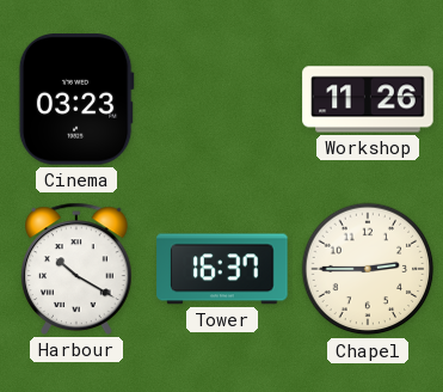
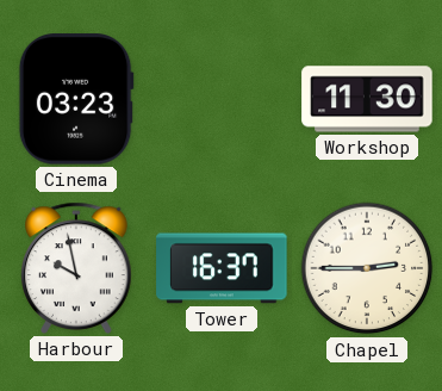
Workshop: 11:26 -> 11:30 (367, 99)
Harbour: 10:20 -> 9:58 (77, 268)
